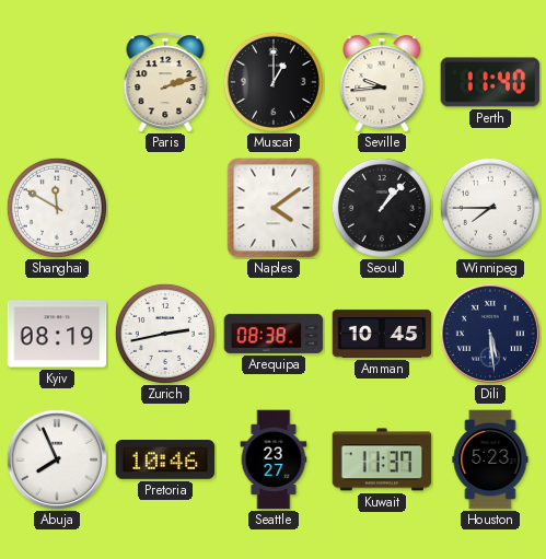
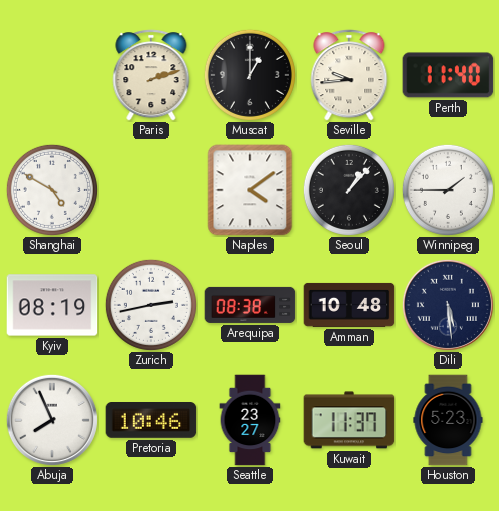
Shanghai: 11:50 -> 4:50 (52, 190)
Winnipeg: 7:45 -> 1:45 (448, 190)
Amman: 10:45 -> 10:48 (349, 305)
